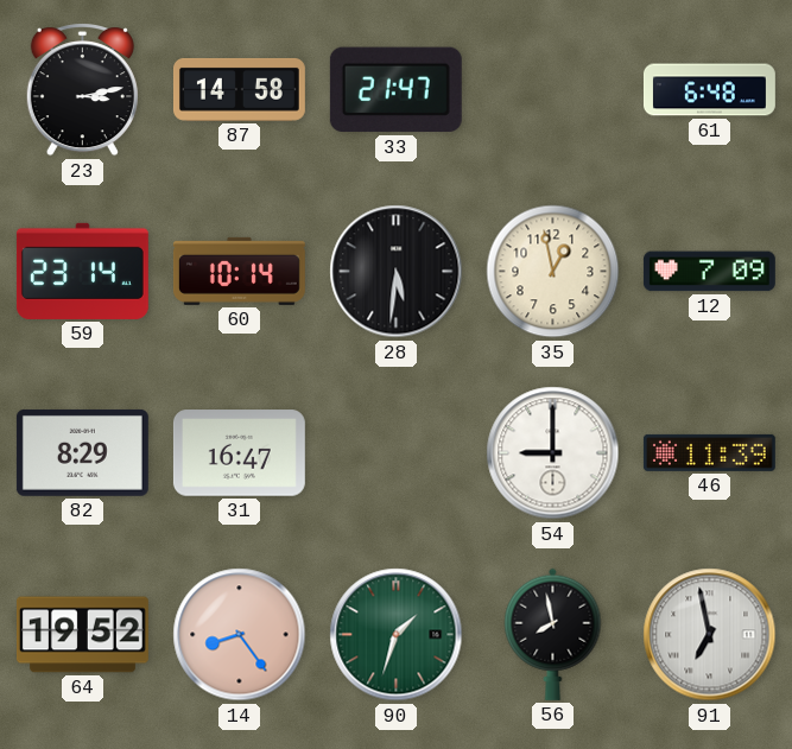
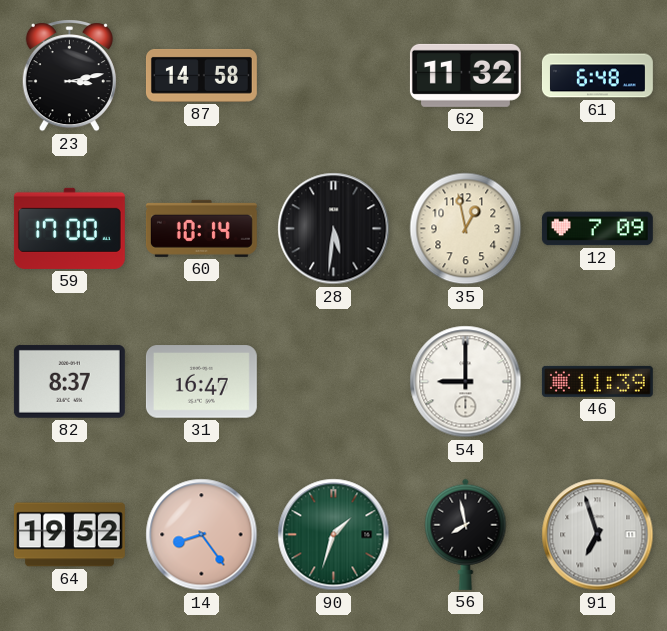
33: 21:47 -> none (395, 90)
62: none -> 11:32 (465, 75)
59: 23:14 -> 17:00 (69, 228)
82: 8:29 -> 8:37 (69, 381)
91: 6:58 -> 6:57 (598, 535)
